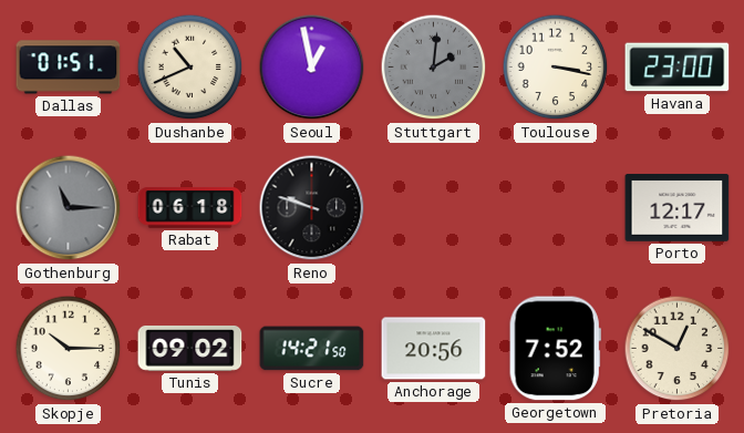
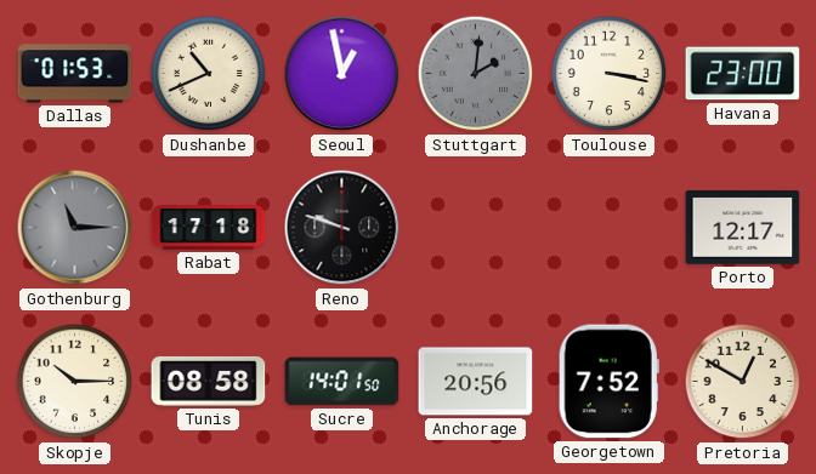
Dallas: 01:51 -> 01:53 (75, 74)
Rabat: 06:18 -> 17:18 (209, 228)
Tunis: 09:02 -> 08:58 (209, 382)
Sucre: 14:21 -> 14:01 (342, 382)
